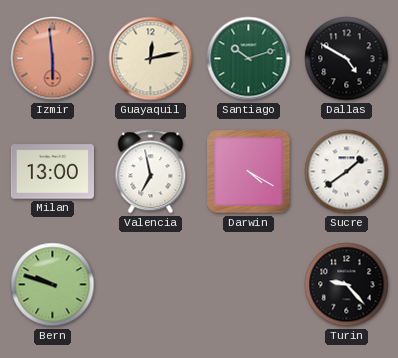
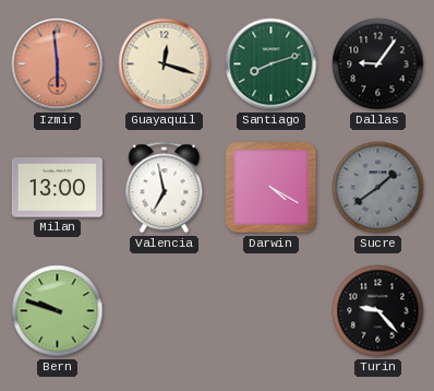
Guayaquil: 12:13 -> 12:18 (165, 64)
Santiago: 10:12 -> 8:12 (272, 64)
Dallas: 4:50 -> 9:06 (378, 64)
Sucre dial: white -> grey (378, 188)
